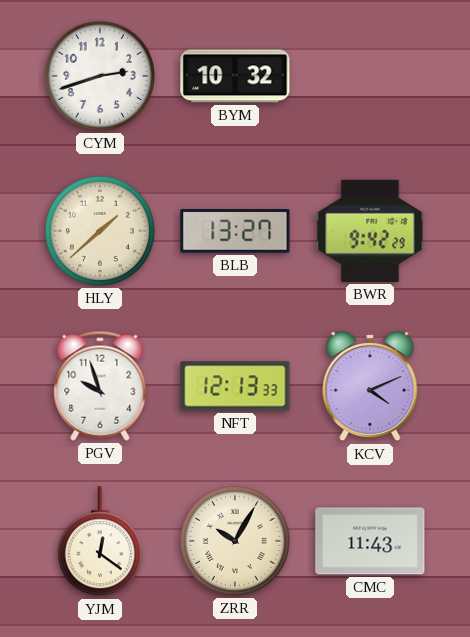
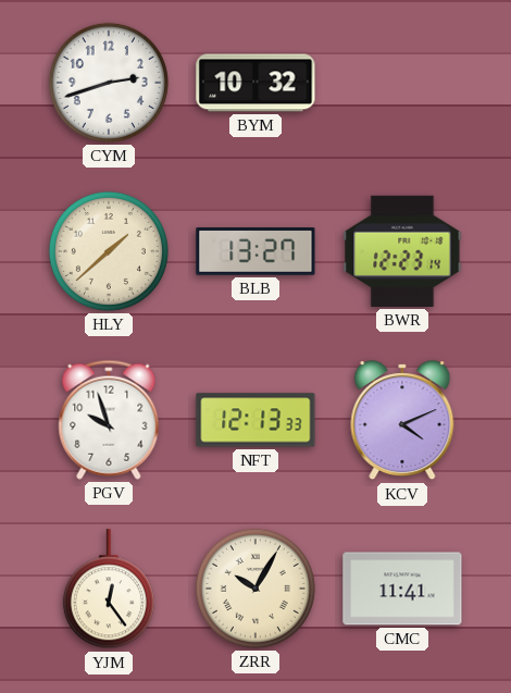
BWR: 9:42 -> 12:23 (402, 251)
YJM: 12:21 -> 12:24 (109, 590)
CMC: 11:43 -> 11:41 (402, 589)
